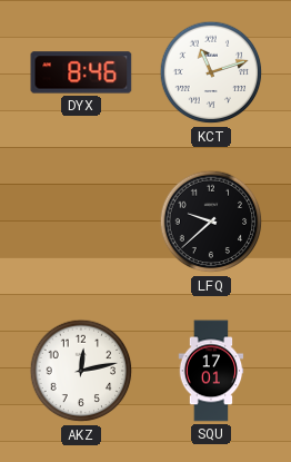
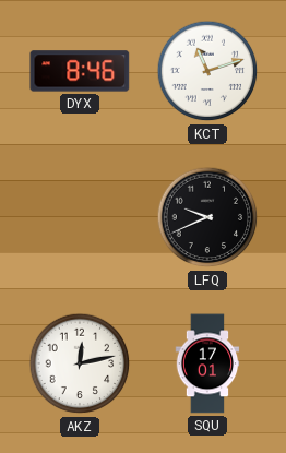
LFQ: 9:38 -> 9:41 (207, 217)
